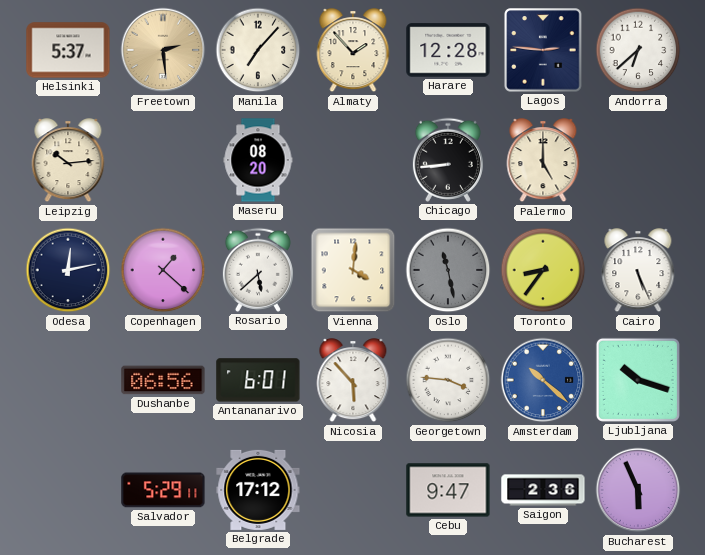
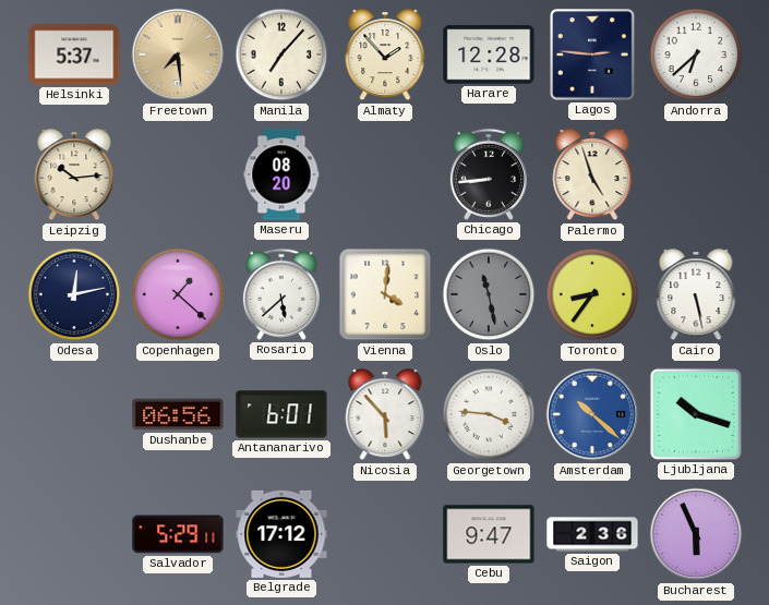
Freetown: 2:29 -> 7:29 (178, 55)
Palermo: 5:00 -> 4:57 (592, 176)
Cairo: 5:26 -> 5:28 (696, 295)
